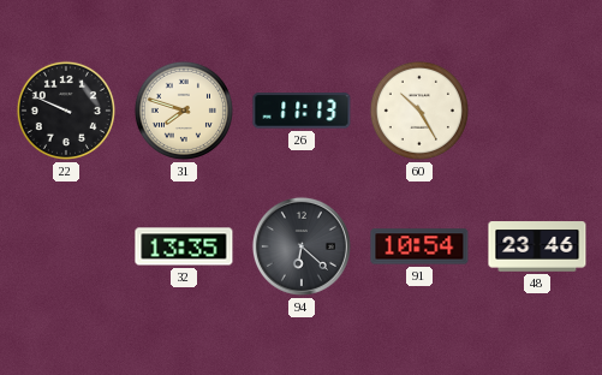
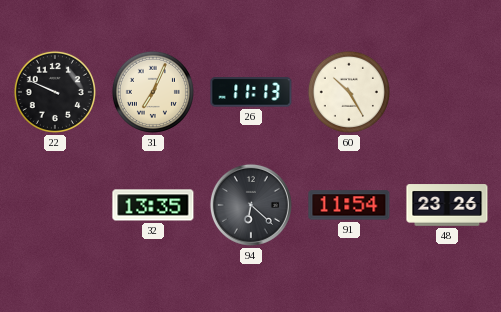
31: 7:48 -> 7:04 (153, 92)
91: 10:54 -> 11:54 (349, 205)
48: 23:46 -> 23:26 (447, 205)
